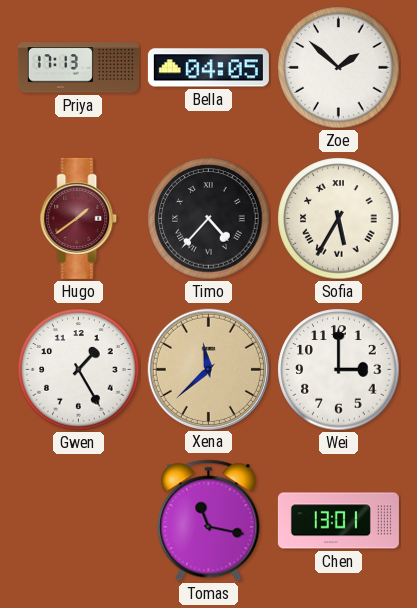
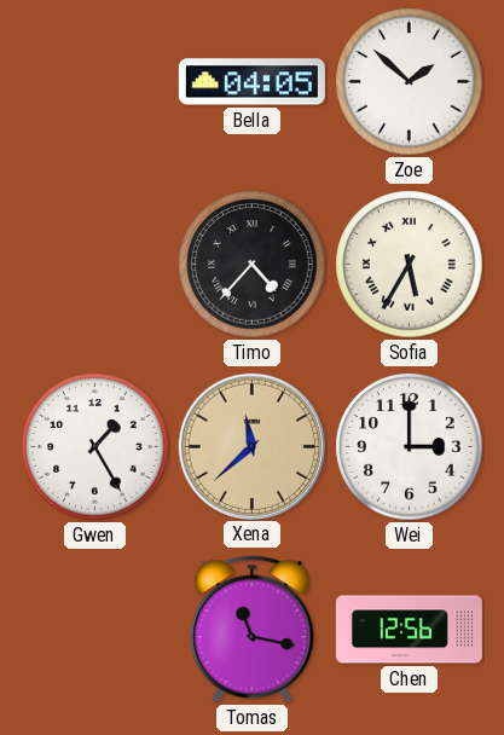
Priya: 17:13 -> none (78, 68)
Hugo: 1:39 -> none (79, 218)
Chen: 13:01 -> 12:56 (409, 630)
